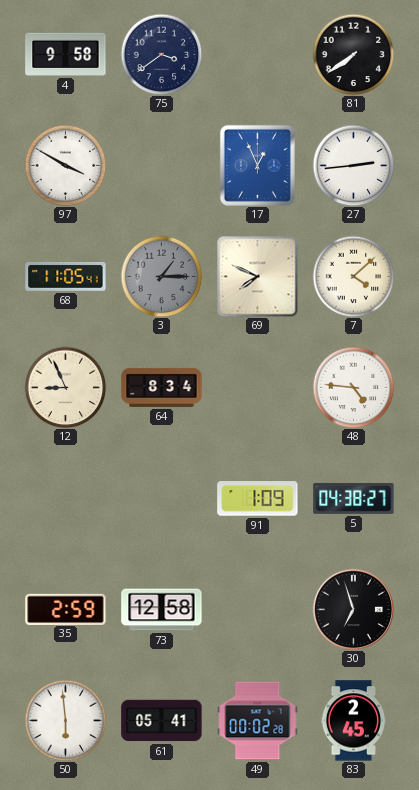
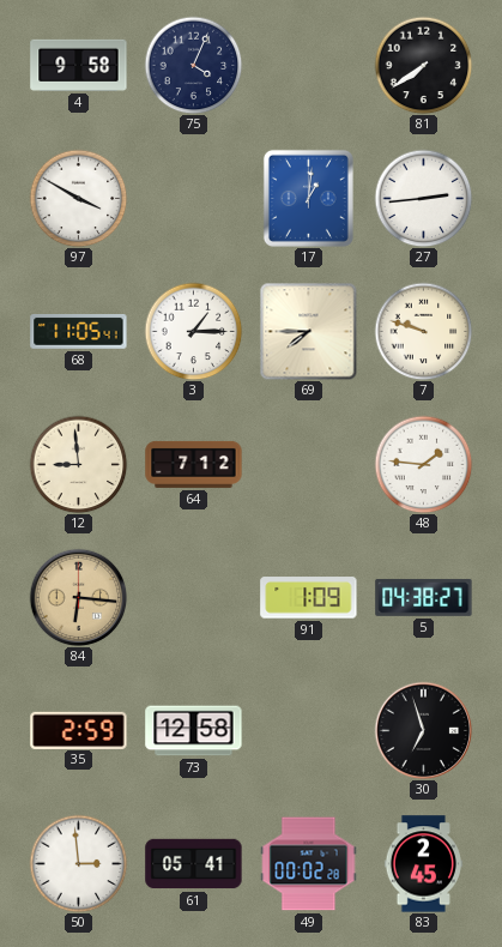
75: 3:39 -> 4:04 (193, 65)
17: 12:56 -> 1:01 (308, 198)
3 dial: grey -> white (193, 331)
69: 7:49 -> 7:45 (308, 331)
7: 4:08 -> 9:48 (423, 331)
12: 8:56 -> 8:59 (78, 464)
64: 8:34 -> 7:12 (194, 464)
48: 4:46 -> 1:46 (423, 464)
84: none -> 6:16 (78, 597)
50: 5:59 -> 2:59 (78, 863)
